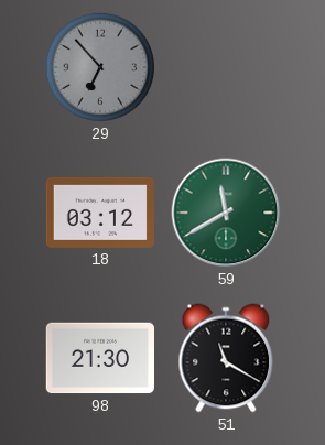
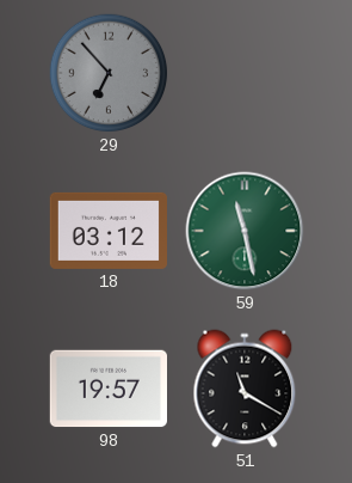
59: 11:40 -> 11:28 (245, 231)
98: 21:30 -> 19:57 (107, 389)
